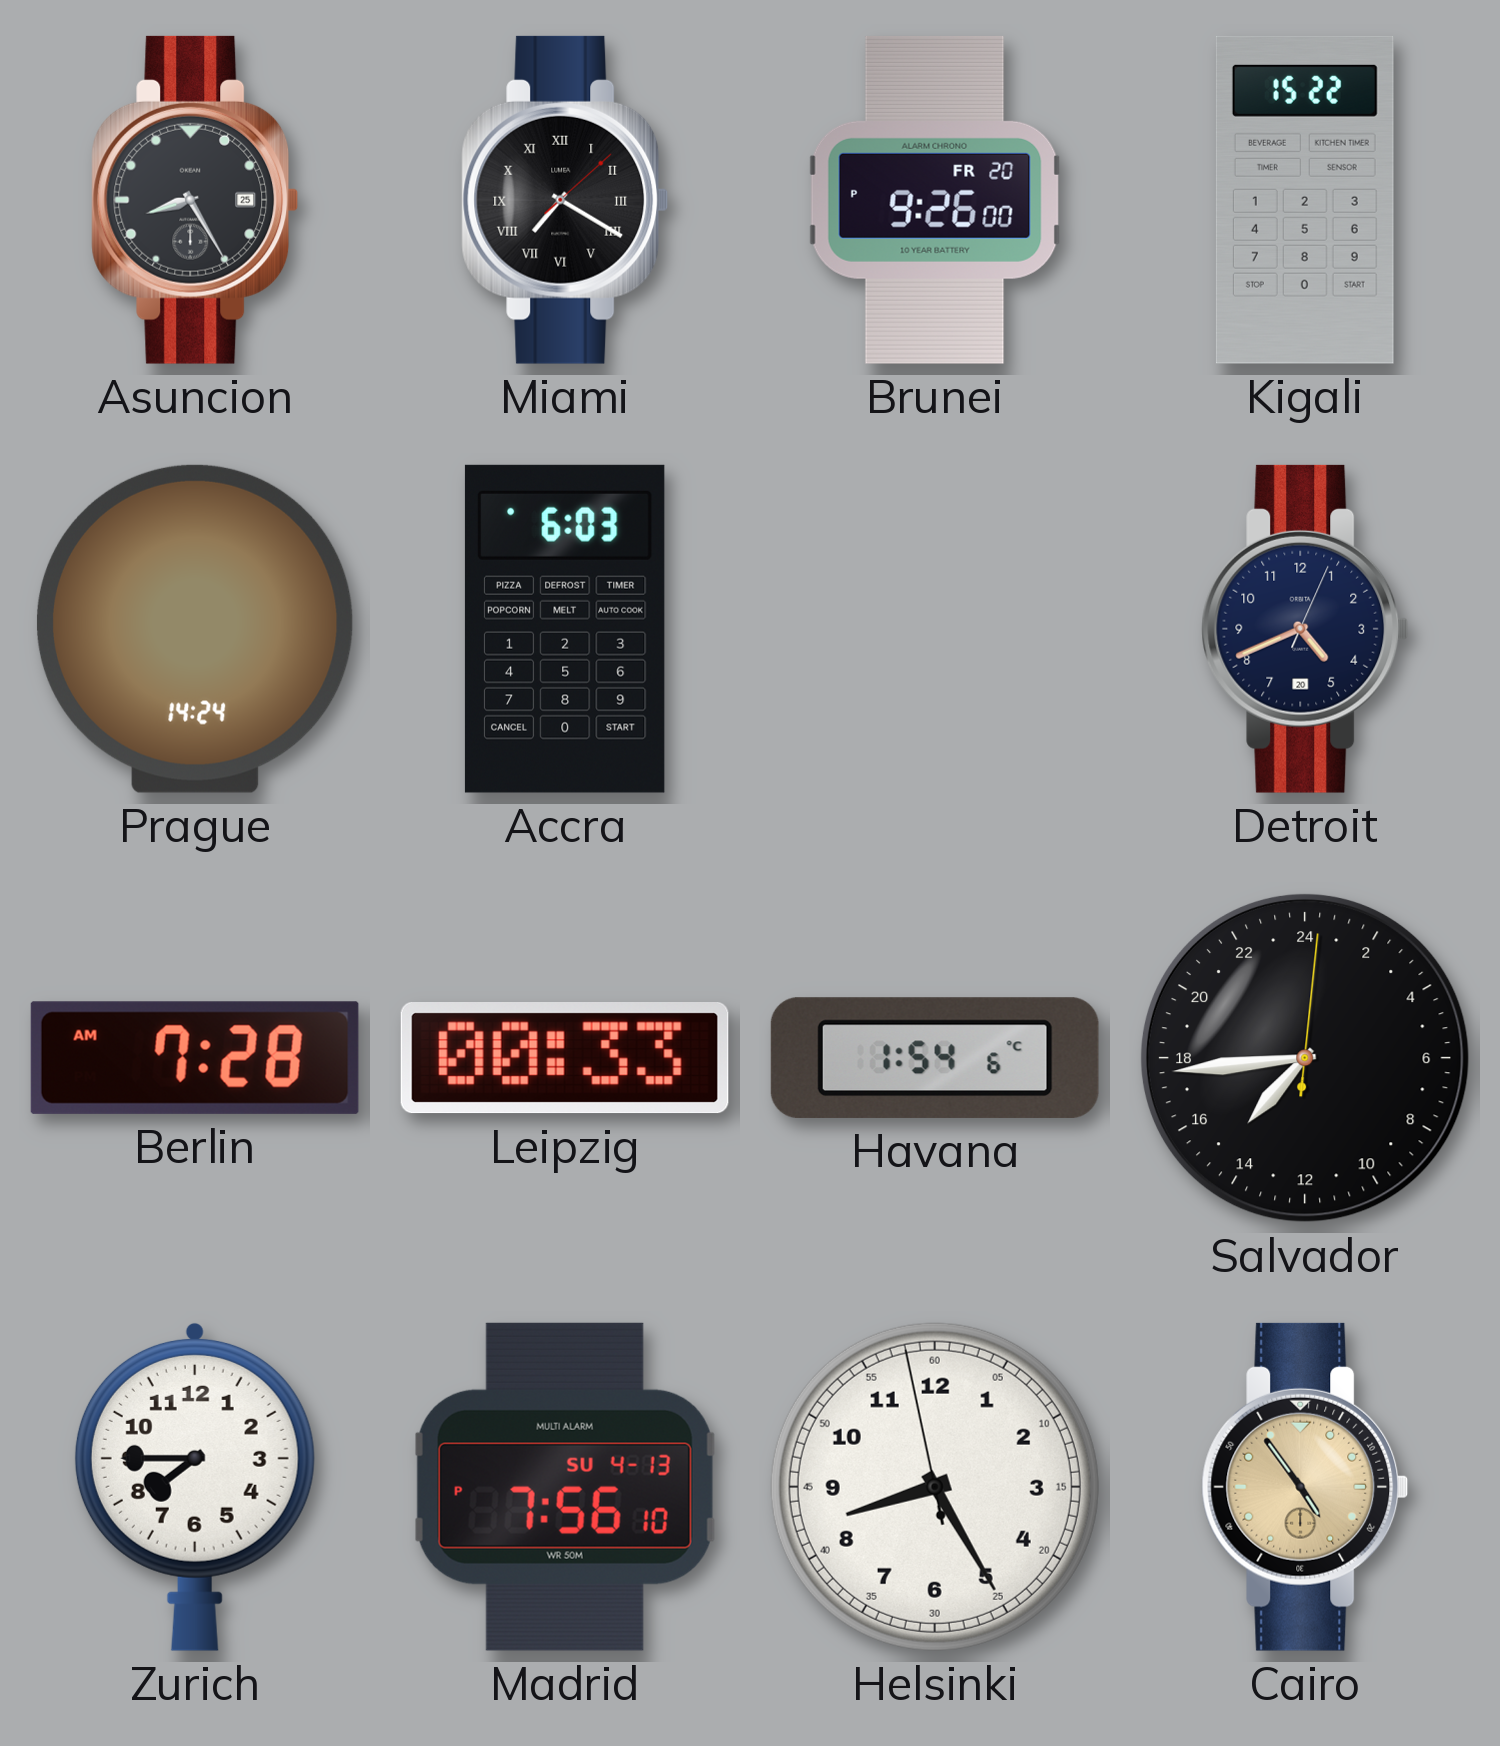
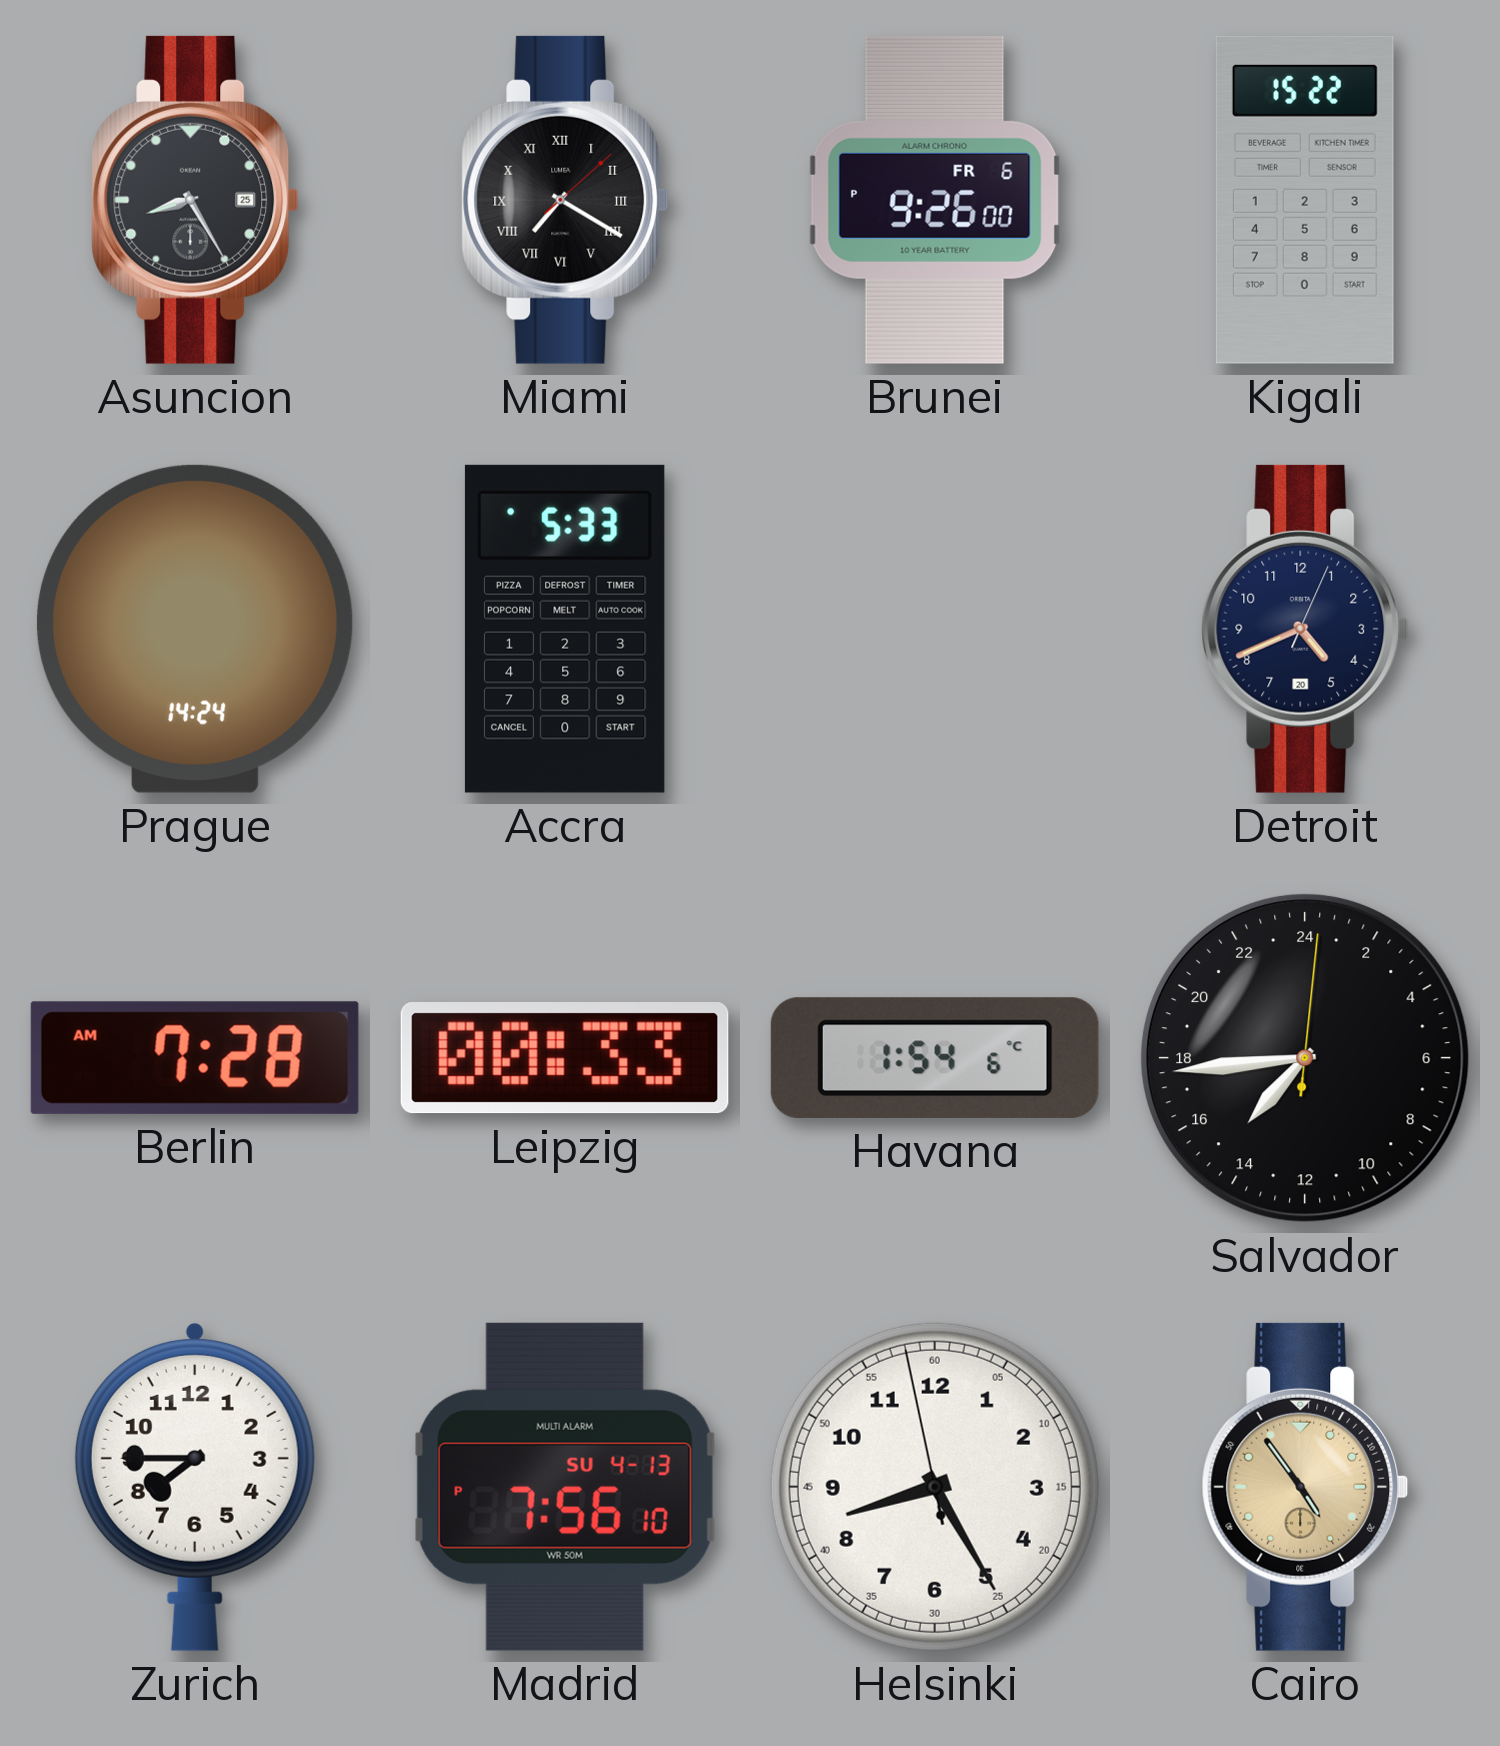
Brunei date: FR 20 -> FR 6 (935, 200)
Accra: 6:03 -> 5:33 (565, 629)
